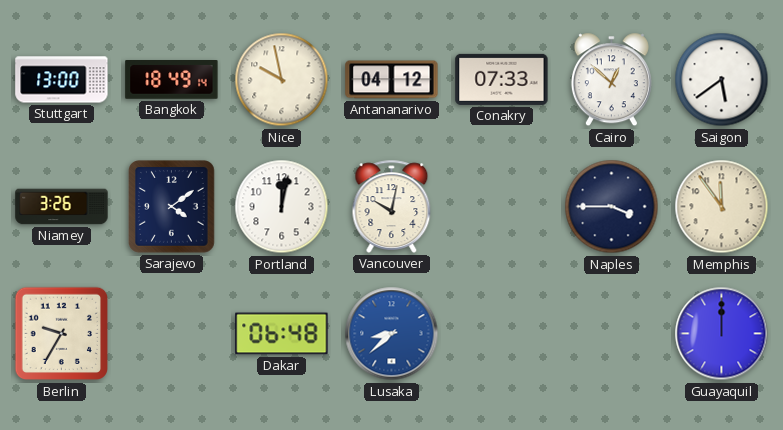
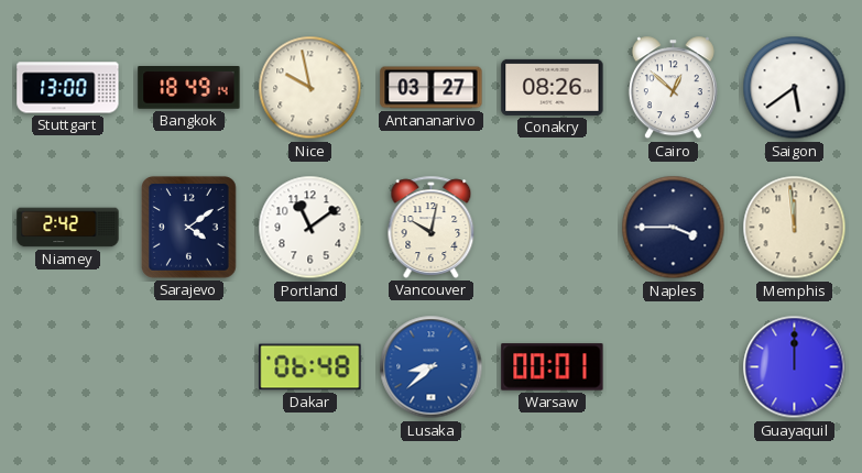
Antananarivo: 04:12 -> 03:27 (432, 88)
Conakry: 07:33 -> 08:26 (553, 87)
Niamey: 3:26 -> 2:42 (68, 228)
Portland: 12:02 -> 11:09 (310, 228)
Memphis: 11:54 -> 11:59 (795, 228)
Berlin: 9:35 -> none (62, 334)
Warsaw: none -> 00:01 (553, 367)
